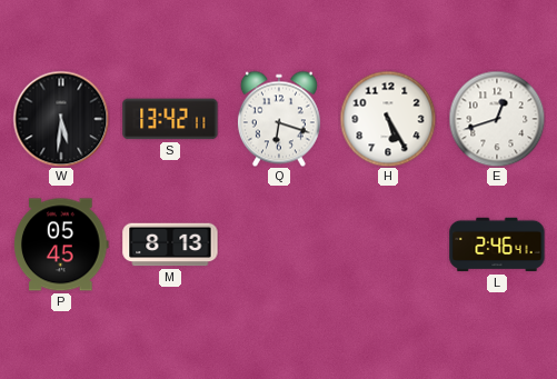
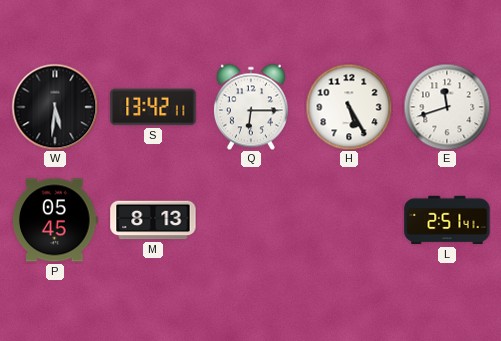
Q: 6:18 -> 6:15 (251, 107)
E: 12:42 -> 11:42 (447, 107)
L: 2:46 -> 2:51 (447, 220)
